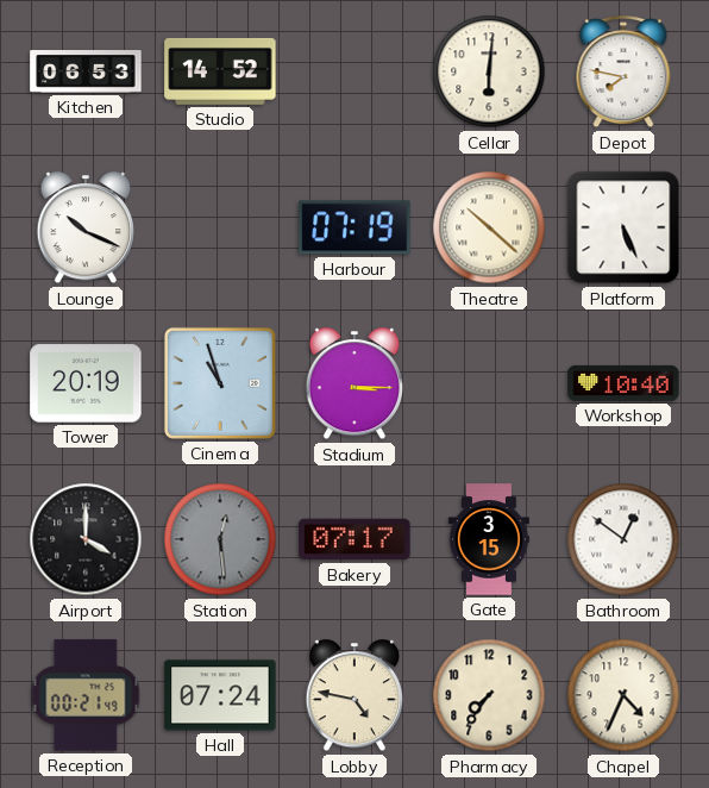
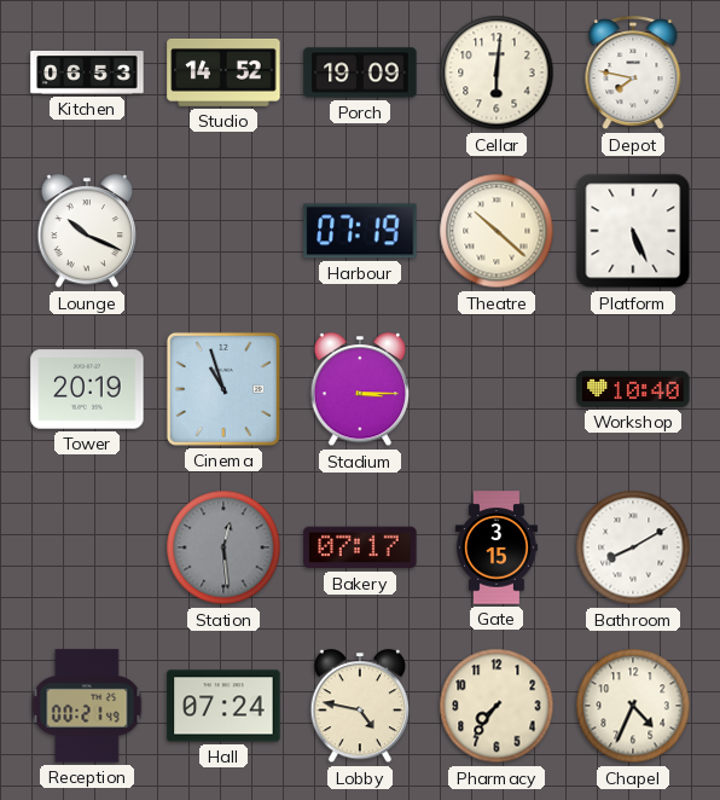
Porch: none -> 19:09 (360, 73)
Airport: 4:00 -> none (86, 539)
Bathroom: 12:51 -> 8:10 (633, 547)
